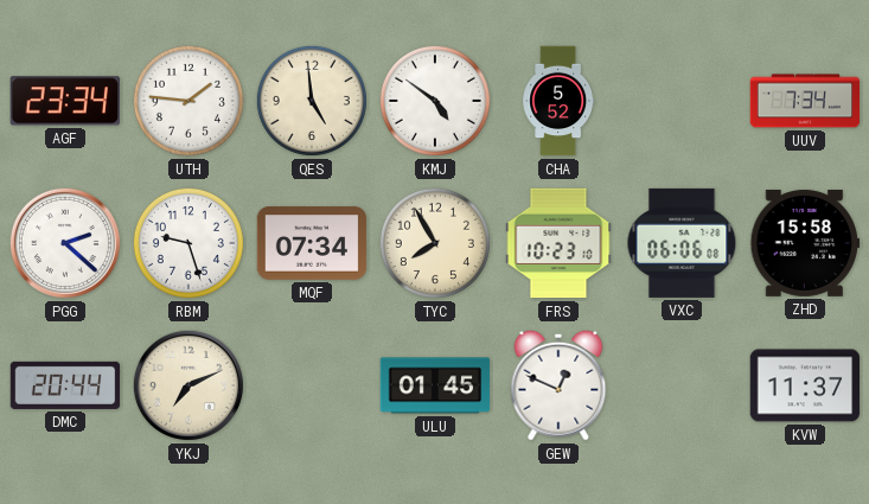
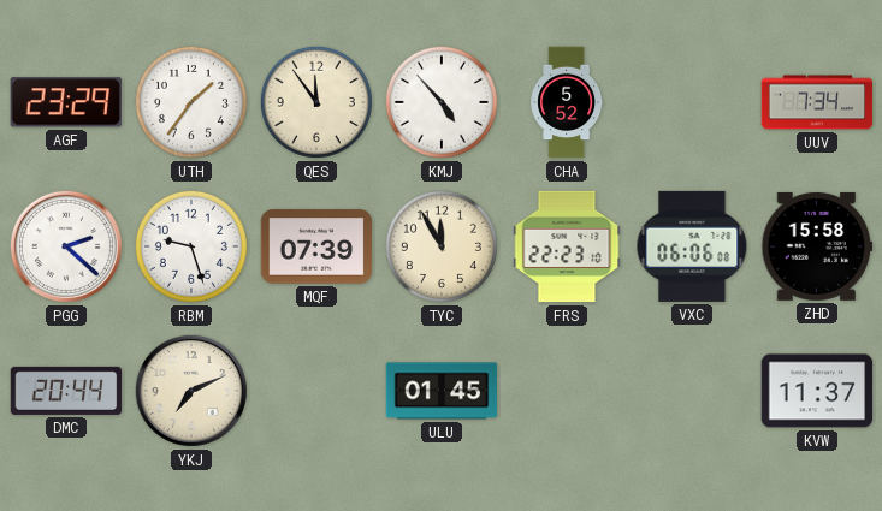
AGF: 23:34 -> 23:29 (66, 102)
UTH: 1:46 -> 1:36 (191, 102)
QES: 4:59 -> 11:54 (316, 102)
KMJ: 4:51 -> 4:53 (442, 102)
MQF: 07:34 -> 07:39 (316, 246)
TYC: 7:55 -> 11:55 (442, 246)
FRS: 10:23 -> 22:23 (567, 246)
GEW: 12:49 -> none (558, 385)
